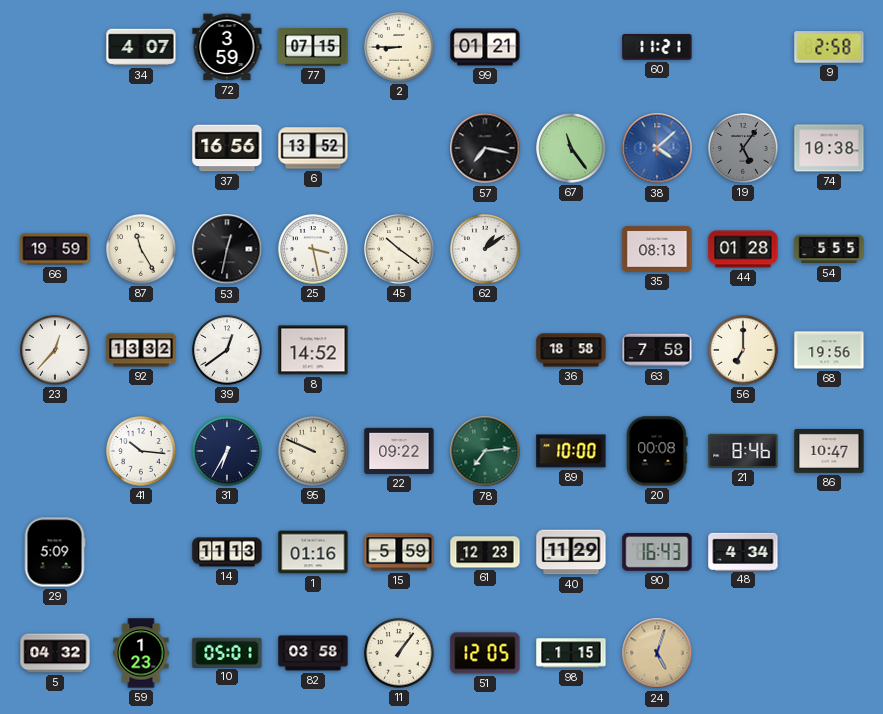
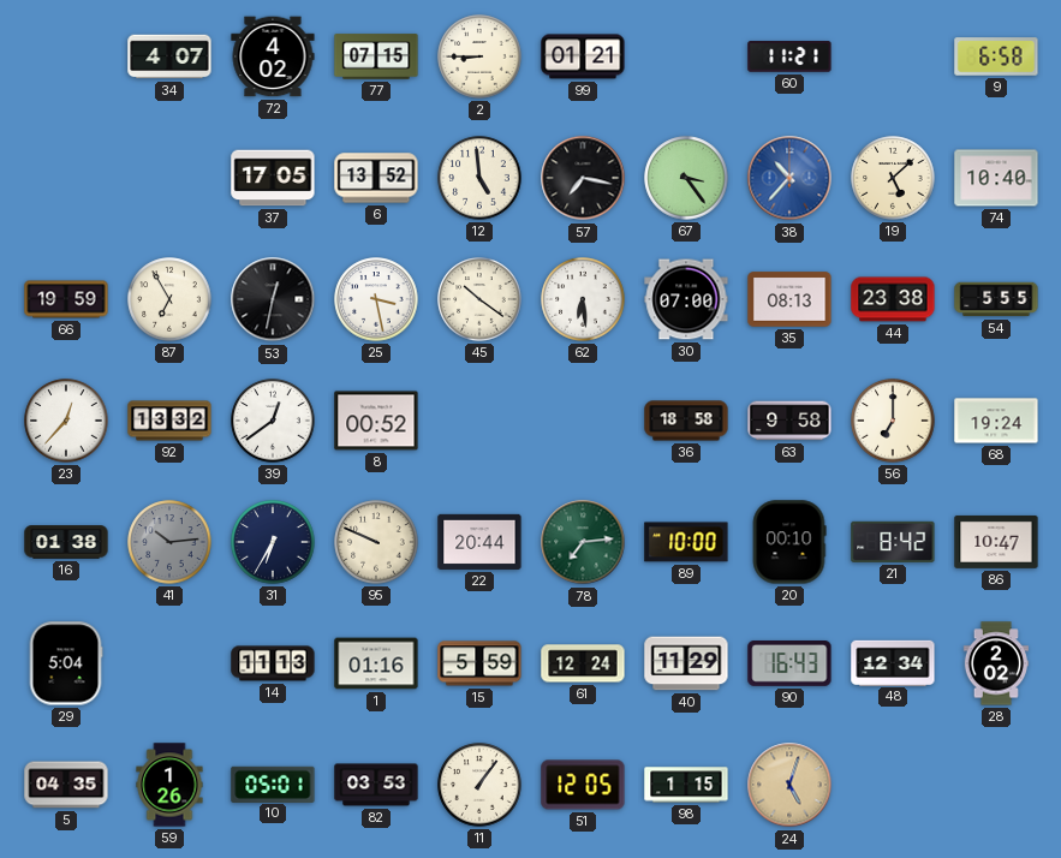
72: 3:59 -> 4:02 (273, 56)
9: 2:58 -> 6:58 (996, 56)
37: 16:56 -> 17:05 (273, 178)
12: none -> 4:59 (479, 178)
67: 11:24 -> 3:24 (686, 178)
38: 4:08 -> 10:37 (789, 178)
19: 5:06 -> 5:08 (893, 178)
19 dial: grey -> cream (893, 178)
74: 10:38 -> 10:40 (996, 178)
87: 11:25 -> 6:55 (169, 299)
62: 1:09 -> 6:29 (583, 299)
30: none -> 07:00 (686, 299)
44: 01:28 -> 23:38 (893, 299)
8: 14:52 -> 00:52 (376, 421)
63: 7:58 -> 9:58 (789, 421)
68: 19:56 -> 19:24 (996, 421)
16: none -> 01:38 (66, 542)
41: 10:16 -> 10:14 (169, 542)
41 dial: white -> grey (169, 542)
22: 09:22 -> 20:44 (479, 542)
20: 00:08 -> 00:10 (789, 542)
21: 8:46 -> 8:42 (893, 542)
29: 5:09 -> 5:04 (66, 663)
61: 12:23 -> 12:24 (583, 663)
48: 4:34 -> 12:34 (893, 662)
28: none -> 2:02 (995, 663)
5: 04:32 -> 04:35 (66, 785)
59: 1:23 -> 1:26 (169, 785)
82: 03:58 -> 03:53 (376, 785)
